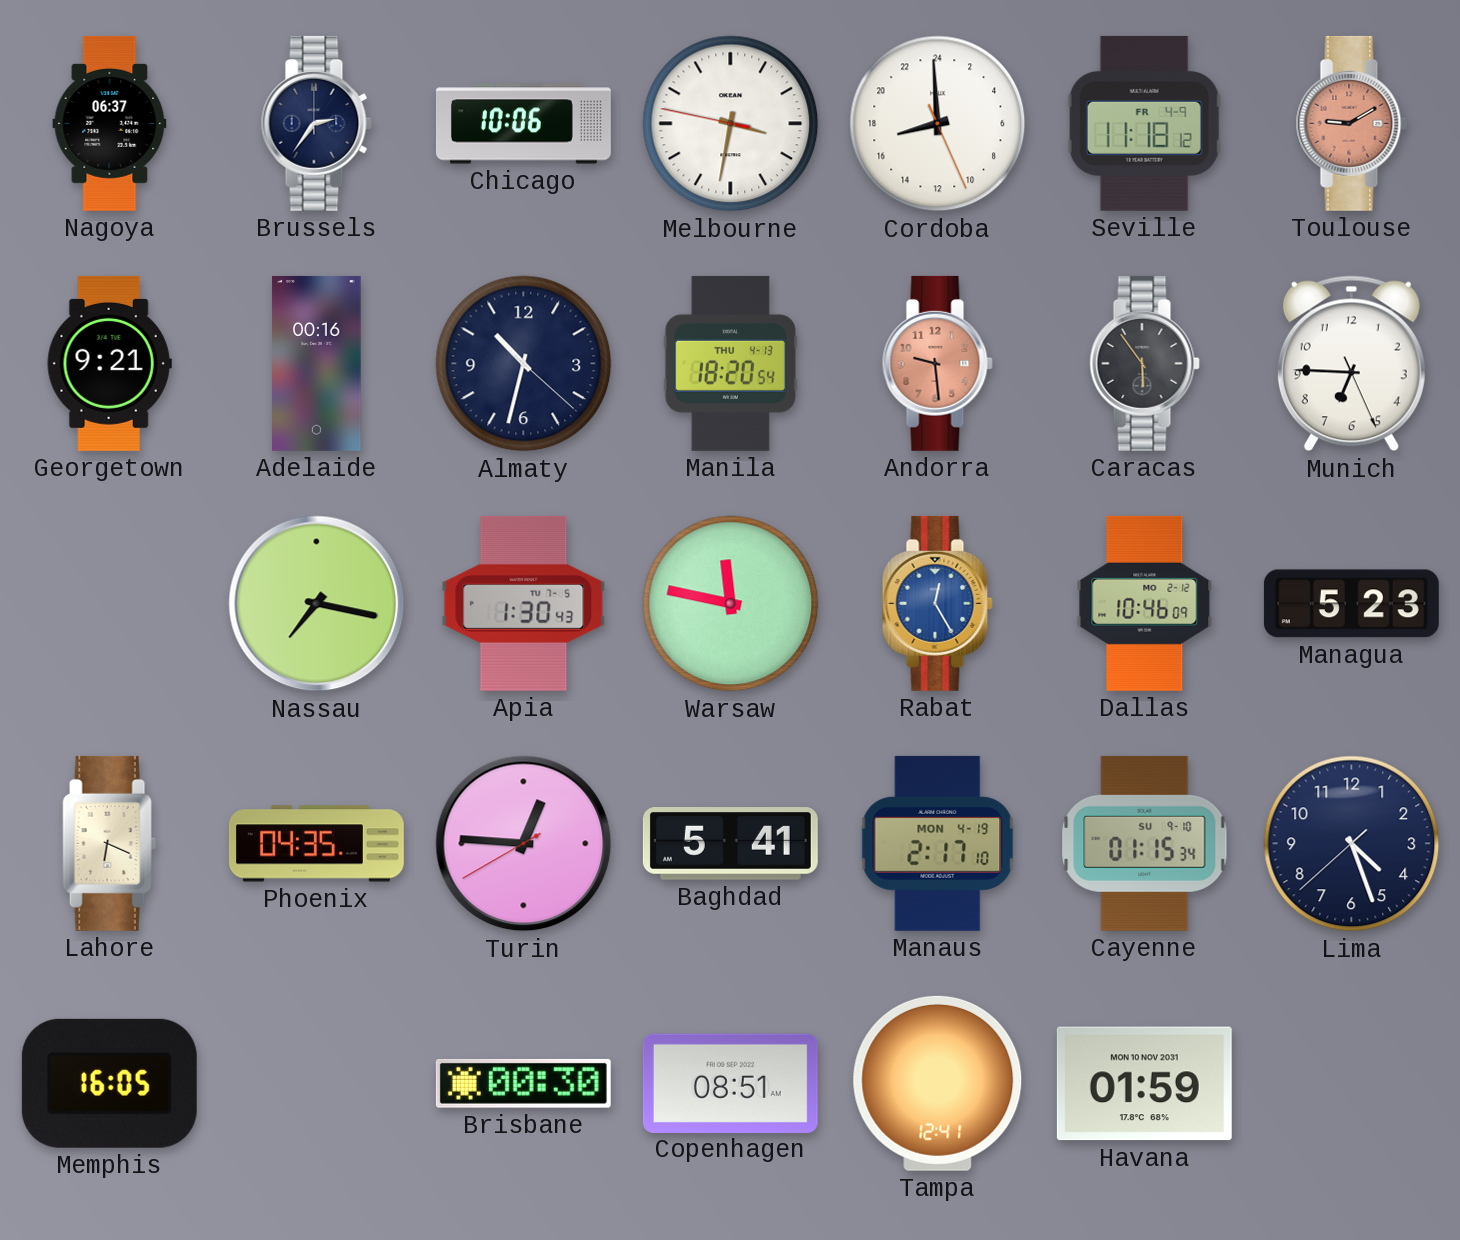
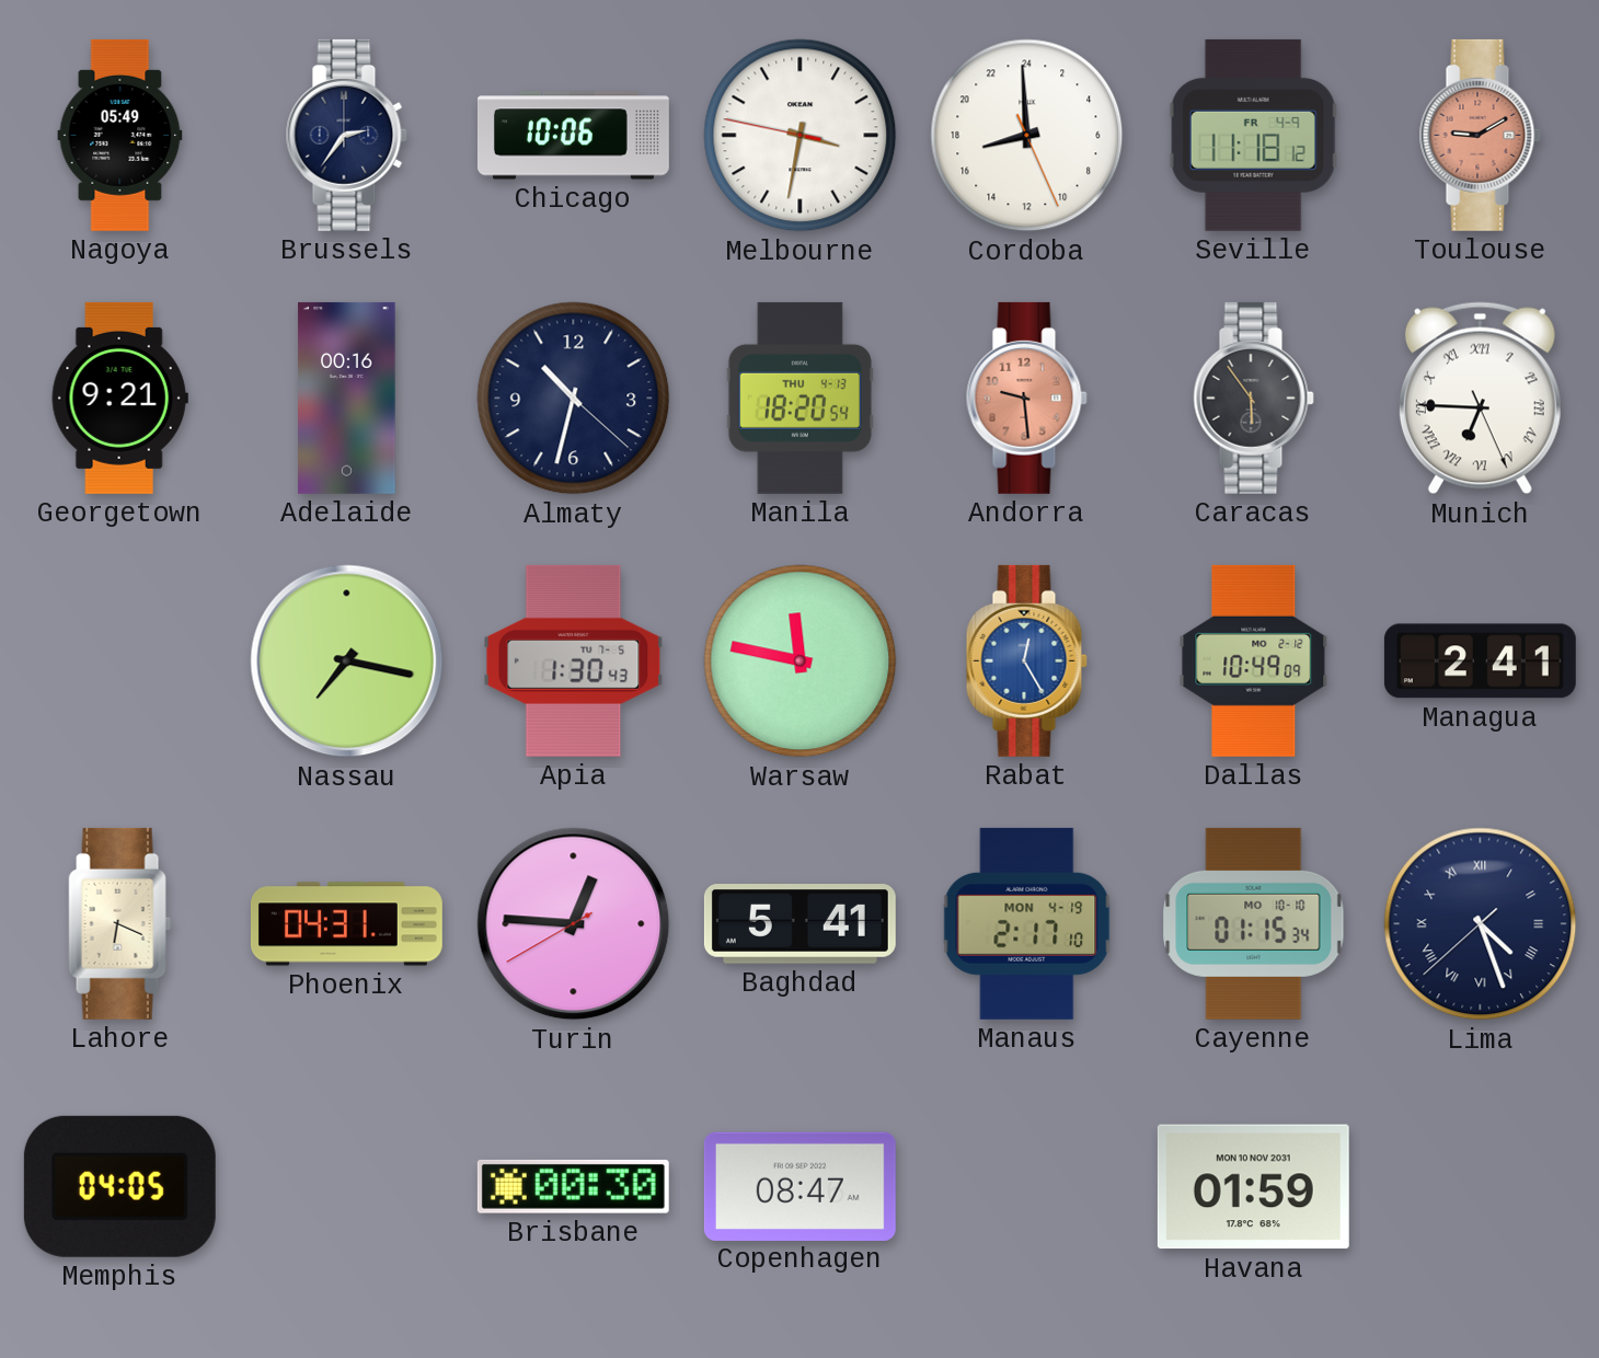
Nagoya: 06:37 -> 05:49 (120, 135)
Munich numerals: Arabic -> Roman (1480, 399)
Dallas: 10:46 -> 10:49 (1254, 660)
Managua: 5:23 -> 2:41 (1480, 661)
Phoenix: 04:35 -> 04:31 (346, 924)
Cayenne date: SU 9-10 -> MO 10-10 (1254, 923)
Lima numerals: Arabic -> Roman (1481, 924)
Memphis: 16:05 -> 04:05 (119, 1186)
Copenhagen: 08:51 -> 08:47 (799, 1186)
Tampa: 12:41 -> none (938, 1083)
